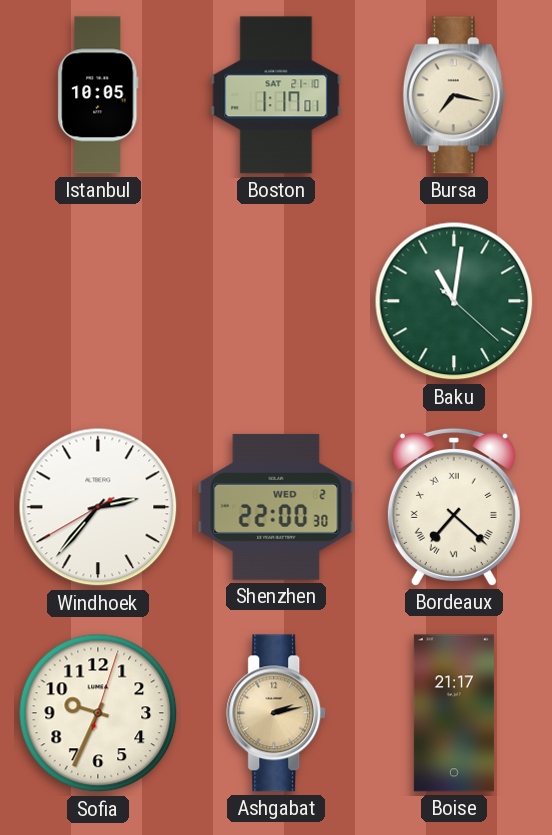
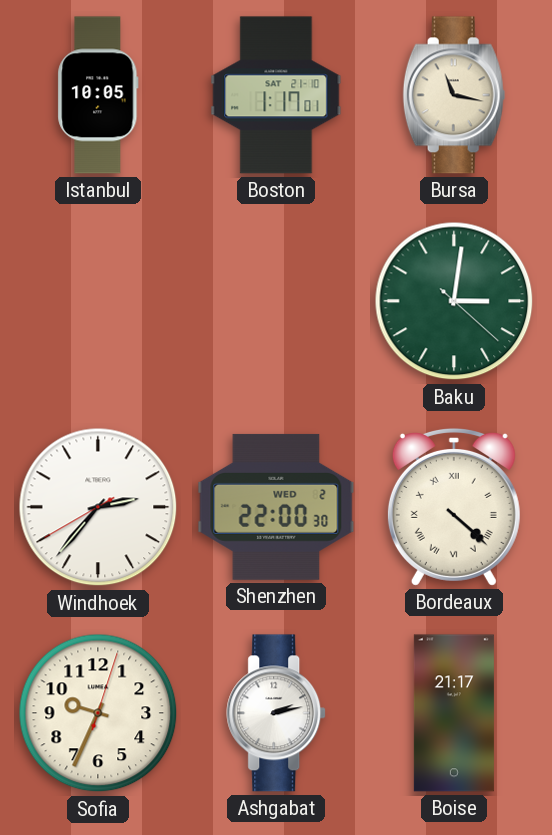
Bursa: 7:17 -> 11:17 (454, 95)
Baku: 11:01 -> 3:01 (454, 301)
Bordeaux: 7:22 -> 4:22 (454, 507)
Ashgabat dial: champagne -> white (277, 713)
